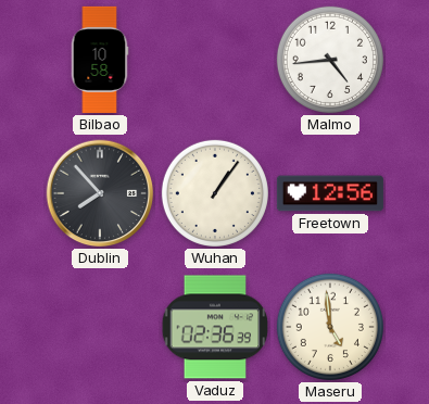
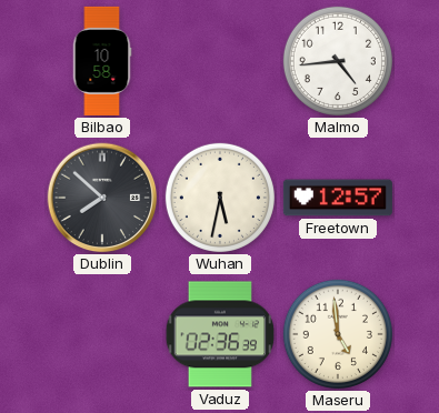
Dublin: 7:53 -> 7:52 (102, 198)
Wuhan: 1:06 -> 5:32 (220, 198)
Freetown: 12:56 -> 12:57 (338, 198)
